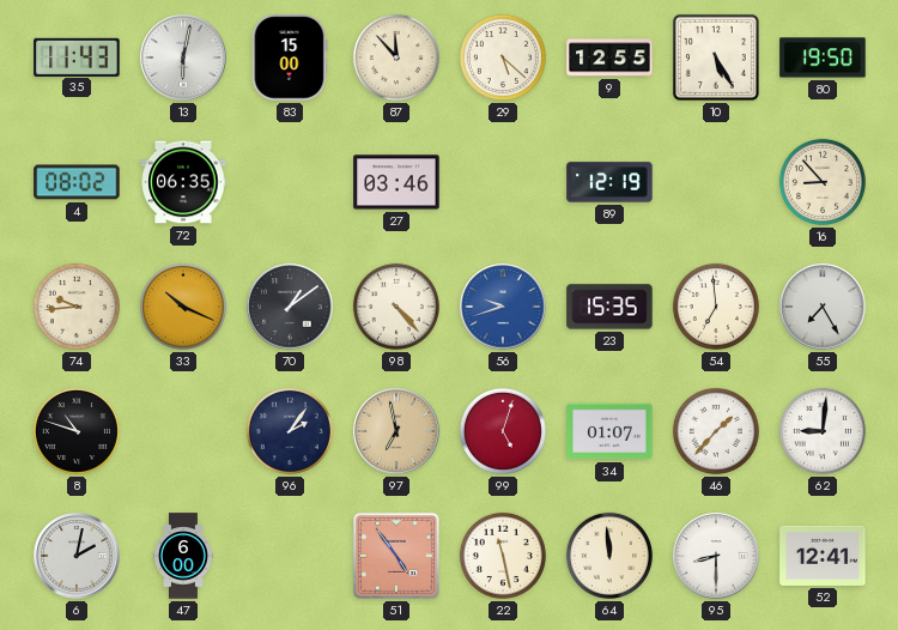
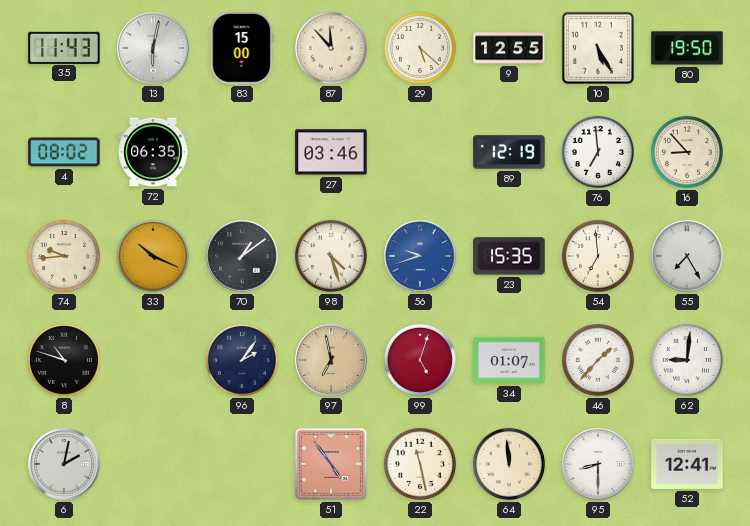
76: none -> 6:59 (598, 152)
98: 4:23 -> 4:27 (331, 256)
47: 6:00 -> none (184, 556)
